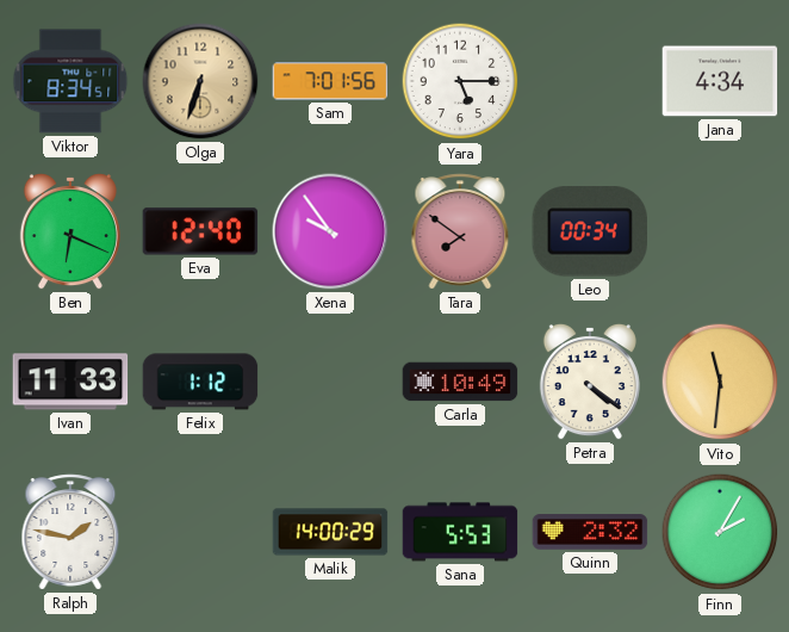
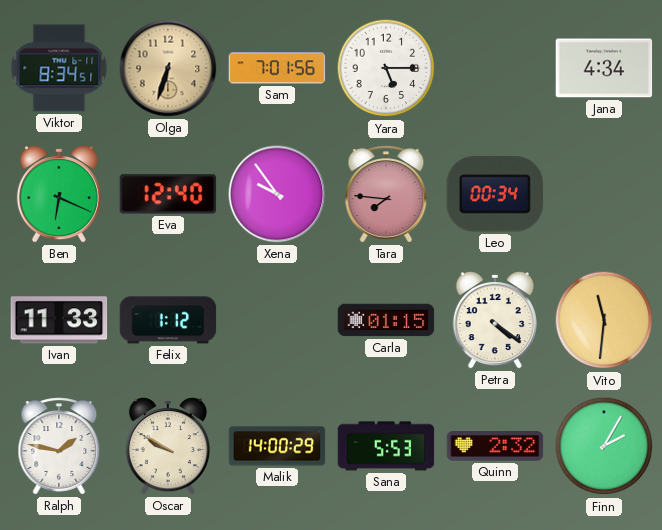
Tara: 7:51 -> 7:46 (386, 194)
Carla: 10:49 -> 01:15 (386, 320)
Oscar: none -> 9:50 (168, 447)
